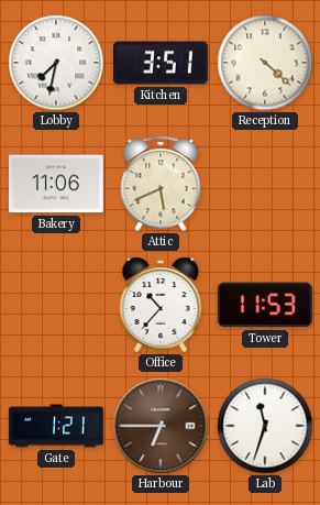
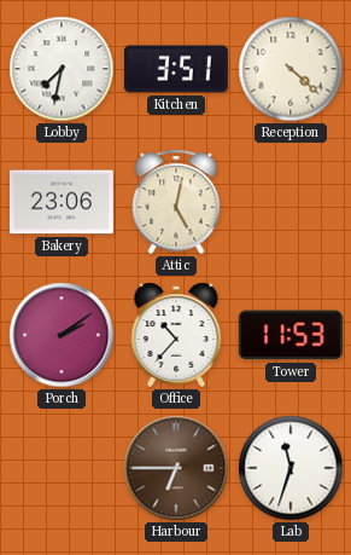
Bakery: 11:06 -> 23:06 (62, 202)
Attic: 5:41 -> 5:02 (176, 202)
Porch: none -> 2:09 (62, 335)
Gate: 1:21 -> none (56, 426)
